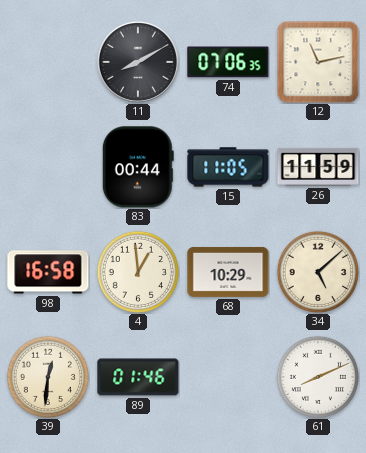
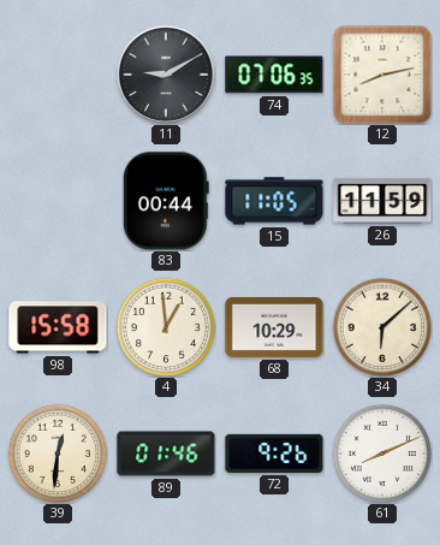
11: 8:10 -> 9:10 (166, 75)
12: 11:13 -> 8:13 (382, 75)
98: 16:58 -> 15:58 (58, 327)
34: 5:08 -> 6:08 (381, 326)
72: none -> 9:26 (274, 454)
